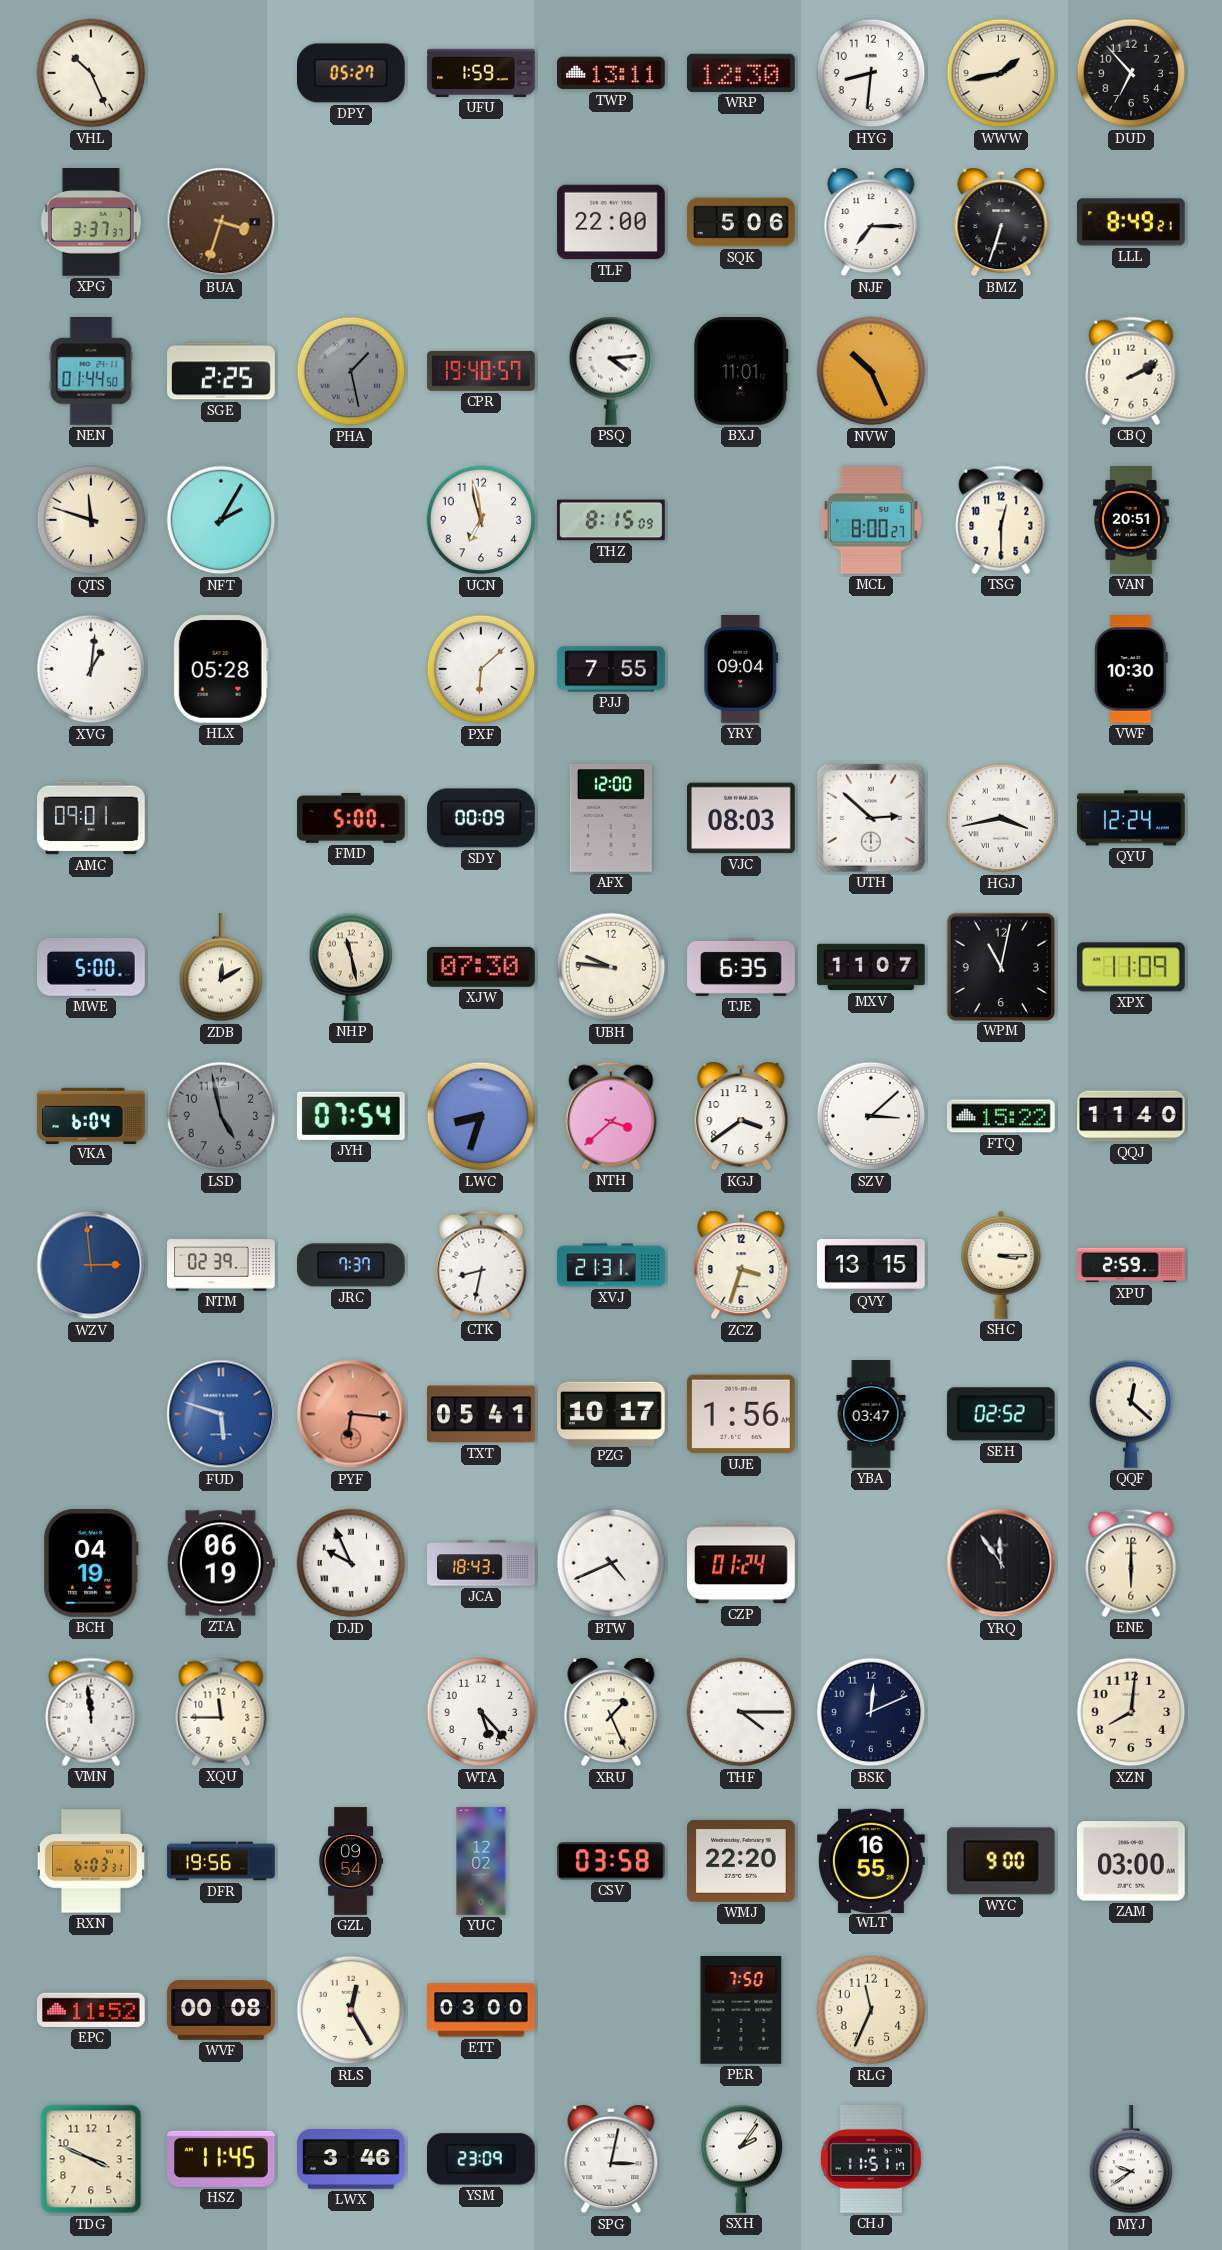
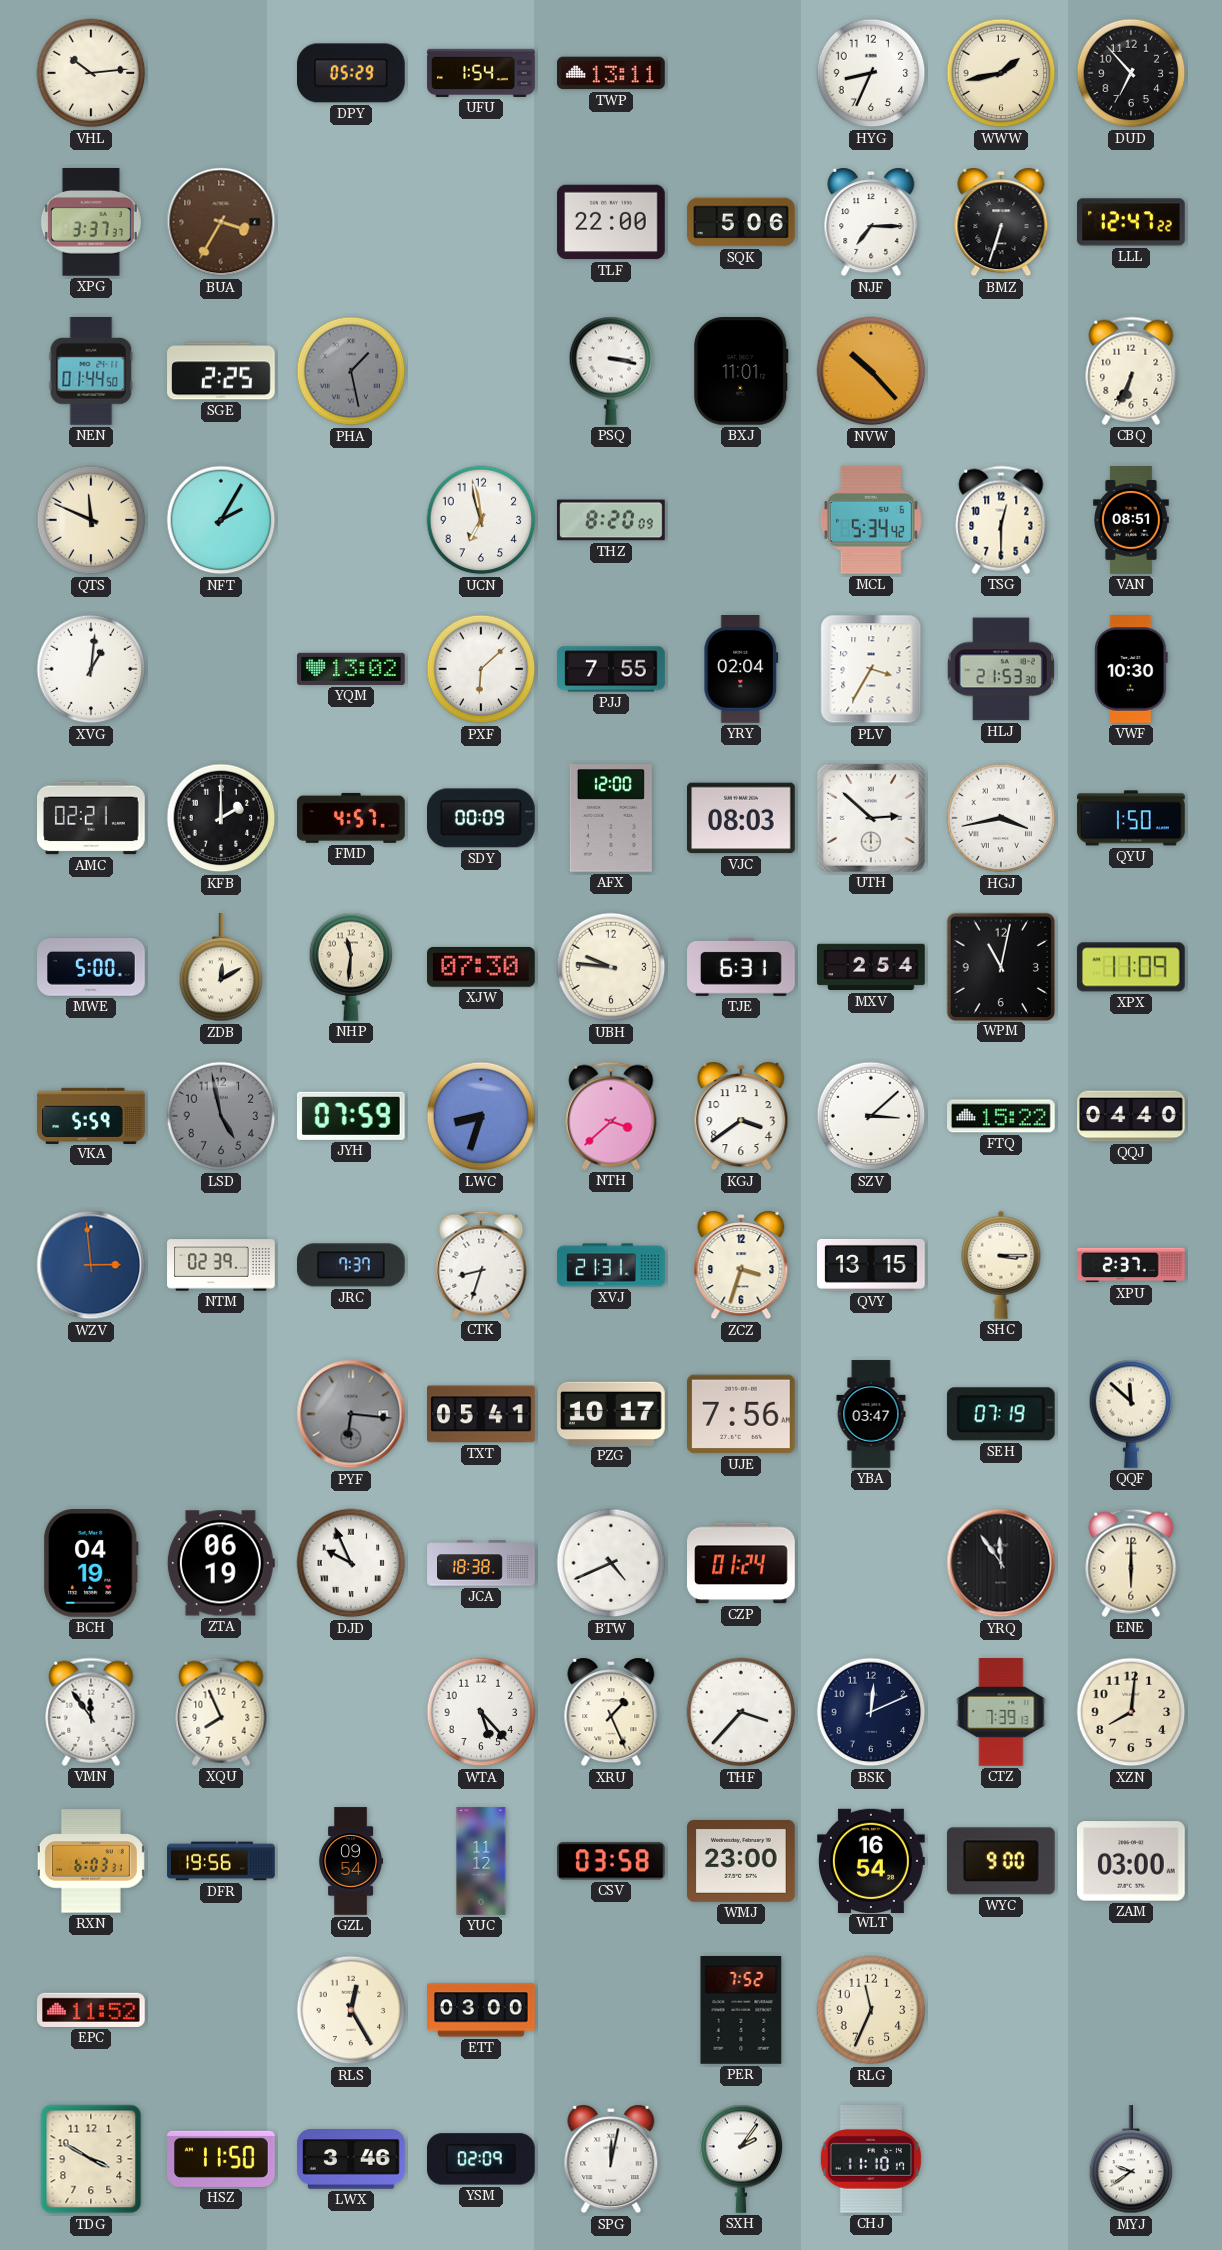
VHL: 10:26 -> 10:14 (91, 73)
DPY: 05:27 -> 05:29 (352, 73)
UFU: 1:59 -> 1:54 (481, 73)
WRP: 12:30 -> none (742, 73)
HYG: 8:31 -> 8:34 (871, 73)
BUA: 3:33 -> 3:35 (221, 222)
LLL: 8:49 -> 12:47 (1132, 222)
CPR: 19:40 -> none (481, 371)
PSQ: 4:14 -> 3:17 (611, 371)
NVW: 10:26 -> 10:23 (871, 371)
CBQ: 2:10 -> 6:34 (1131, 371)
QTS: 11:48 -> 11:49 (91, 520)
THZ: 8:15 -> 8:20 (611, 520)
MCL: 8:00 -> 5:34 (871, 520)
VAN: 20:51 -> 08:51 (1132, 520)
HLX: 05:28 -> none (221, 670)
YQM: none -> 13:02 (351, 669)
YRY: 09:04 -> 02:04 (741, 670)
PLV: none -> 3:35 (871, 669)
HLJ: none -> 21:53 (1001, 669)
AMC: 09:01 -> 02:21 (92, 818)
KFB: none -> 2:00 (221, 818)
FMD: 5:00 -> 4:57 (351, 818)
QYU: 12:24 -> 1:50 (1131, 818)
NHP: 11:28 -> 11:31 (351, 967)
TJE: 6:35 -> 6:31 (741, 967)
MXV: 11:07 -> 2:54 (871, 967)
VKA: 6:04 -> 5:59 (91, 1115)
JYH: 07:54 -> 07:59 (351, 1116)
QQJ: 11:40 -> 04:40 (1131, 1116)
CTK: 8:32 -> 8:33 (481, 1265)
XPU: 2:59 -> 2:37 (1131, 1265)
FUD: 5:48 -> none (221, 1414)
PYF dial: salmon -> grey (351, 1414)
UJE: 1:56 -> 7:56 (742, 1414)
SEH: 02:52 -> 07:19 (1001, 1414)
QQF: 12:22 -> 11:52 (1131, 1414)
JCA: 18:43 -> 18:38 (481, 1563)
VMN: 11:59 -> 11:54 (91, 1712)
XQU: 11:45 -> 7:56 (221, 1712)
THF: 4:15 -> 3:37 (741, 1712)
CTZ: none -> 7:39 (1001, 1712)
YUC: 12:02 -> 11:12 (481, 1861)
WMJ: 22:20 -> 23:00 (742, 1861)
WLT: 16:55 -> 16:54 (871, 1860)
WVF: 00:08 -> none (221, 2010)
PER: 7:50 -> 7:52 (741, 2011)
TDG: 3:49 -> 3:50 (91, 2159)
HSZ: 11:45 -> 11:50 (221, 2159)
YSM: 23:09 -> 02:09 (482, 2159)
SPG: 3:02 -> 12:02 (611, 2159)
CHJ: 11:51 -> 11:10 (871, 2160)
